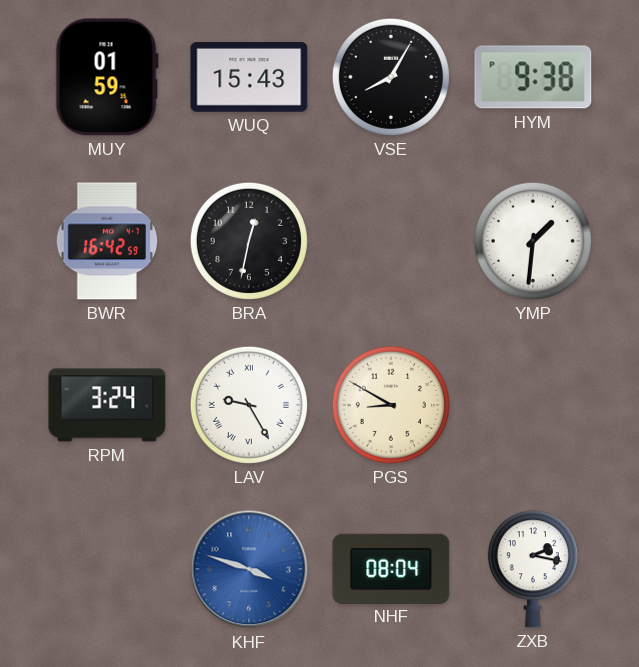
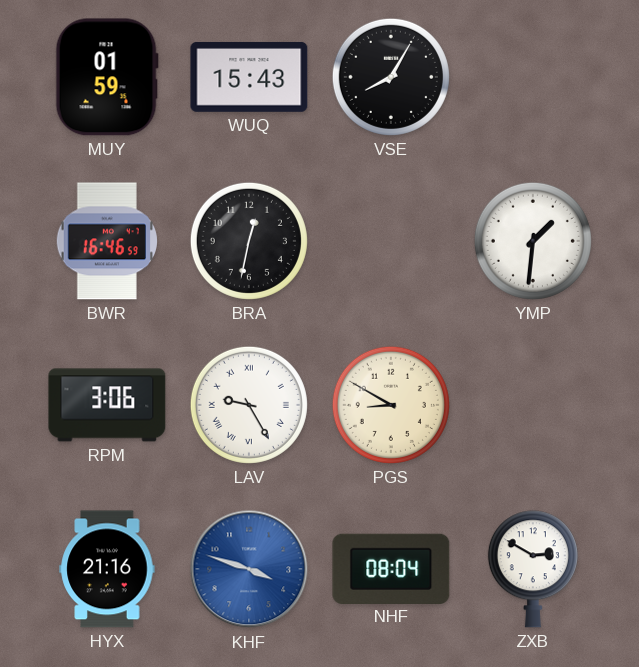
HYM: 9:38 -> none (533, 77)
BWR: 16:42 -> 16:46 (107, 241)
RPM: 3:24 -> 3:06 (107, 405)
HYX: none -> 21:16 (107, 569)
ZXB: 2:17 -> 2:50 (533, 569)
